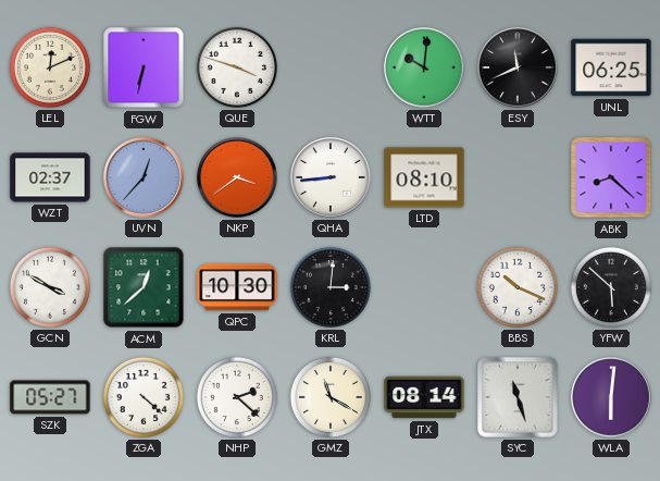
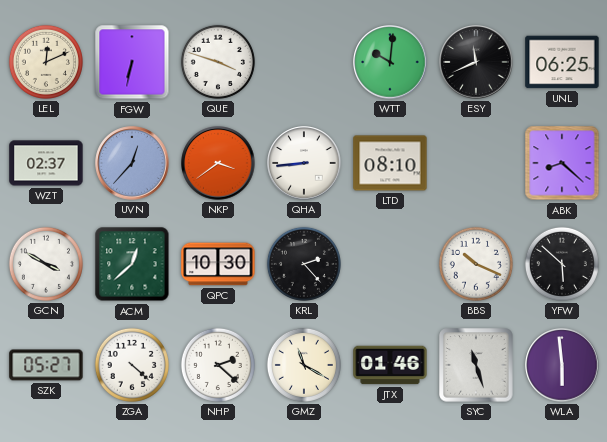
KRL: 3:01 -> 2:23 (304, 264)
JTX: 08:14 -> 01:46 (390, 365)
WLA: 6:01 -> 5:59 (562, 365)
